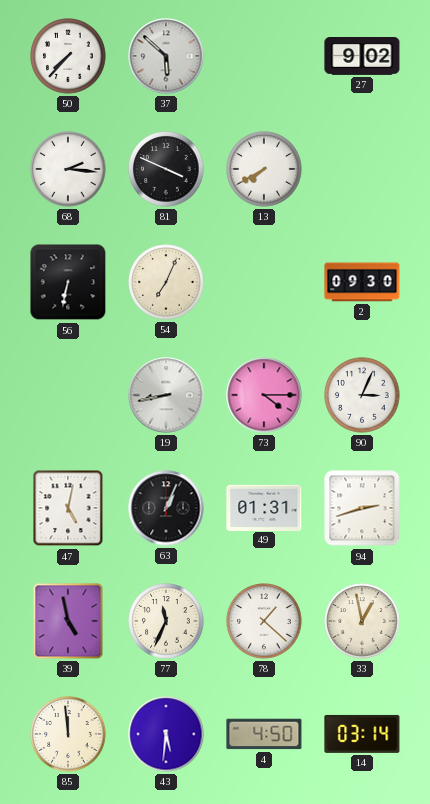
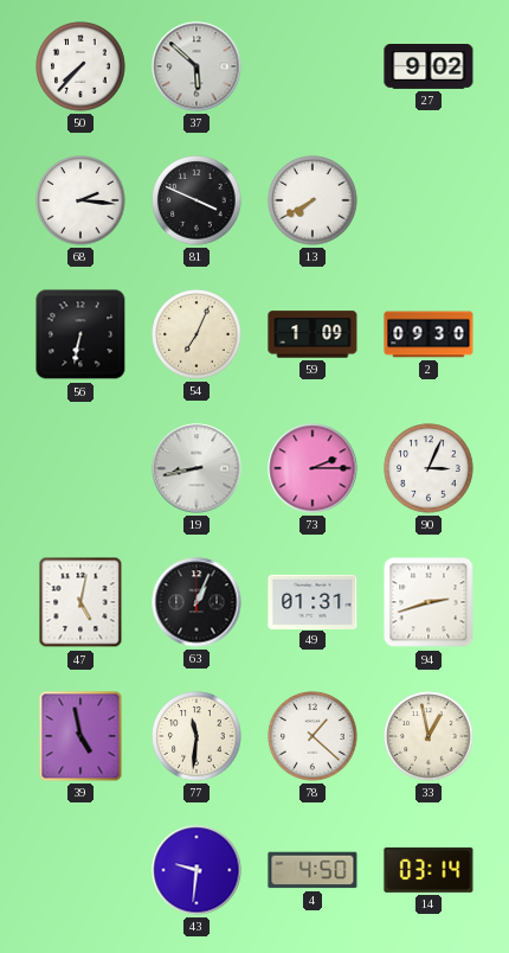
59: none -> 1:09 (313, 334)
73: 4:15 -> 2:15 (313, 468)
77: 11:34 -> 11:31 (196, 736)
85: 11:59 -> none (68, 734)
43: 5:31 -> 9:31 (196, 870)
